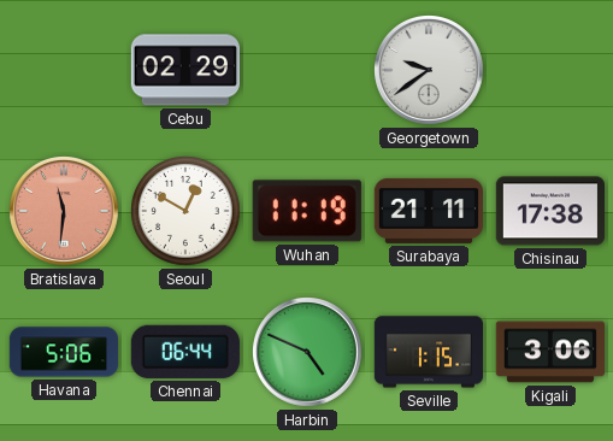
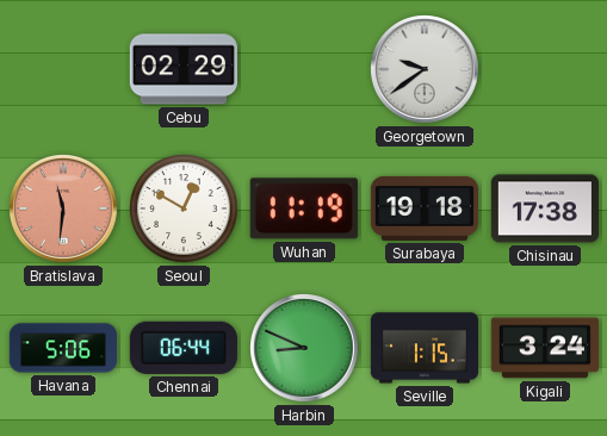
Surabaya: 21:11 -> 19:18 (423, 208)
Harbin: 4:49 -> 8:49 (305, 349)
Kigali: 3:06 -> 3:24 (544, 348)
